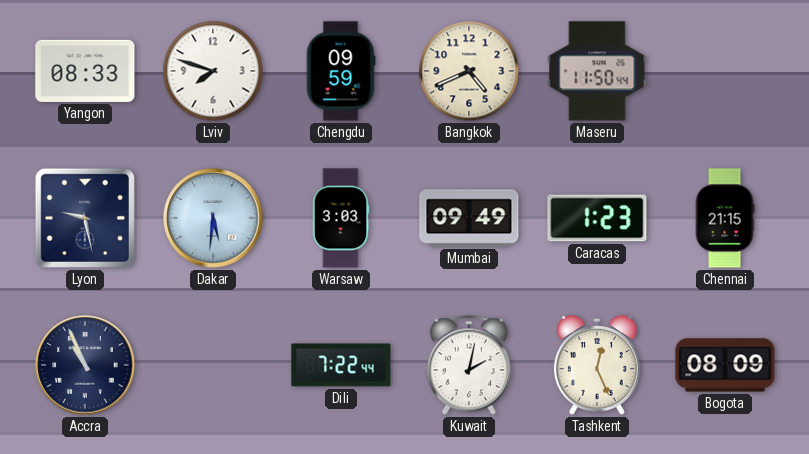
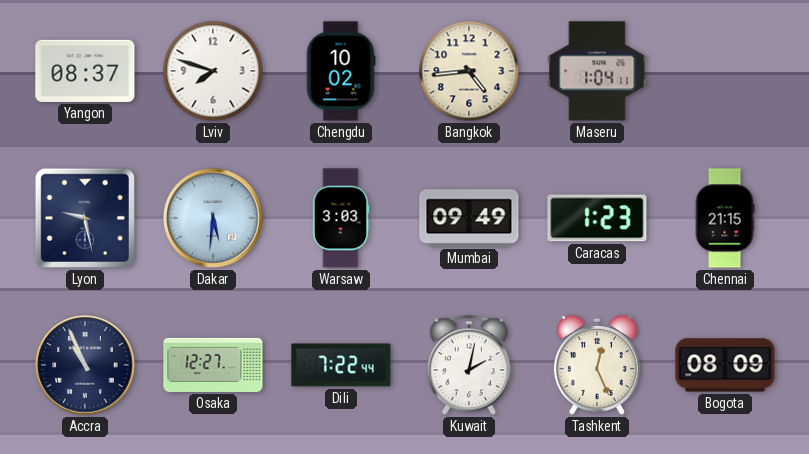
Yangon: 08:33 -> 08:37 (85, 71)
Chengdu: 09:59 -> 10:02 (341, 71)
Bangkok: 4:41 -> 4:44 (469, 71)
Maseru: 11:50 -> 1:04 (597, 71)
Osaka: none -> 12:27 (213, 365)
